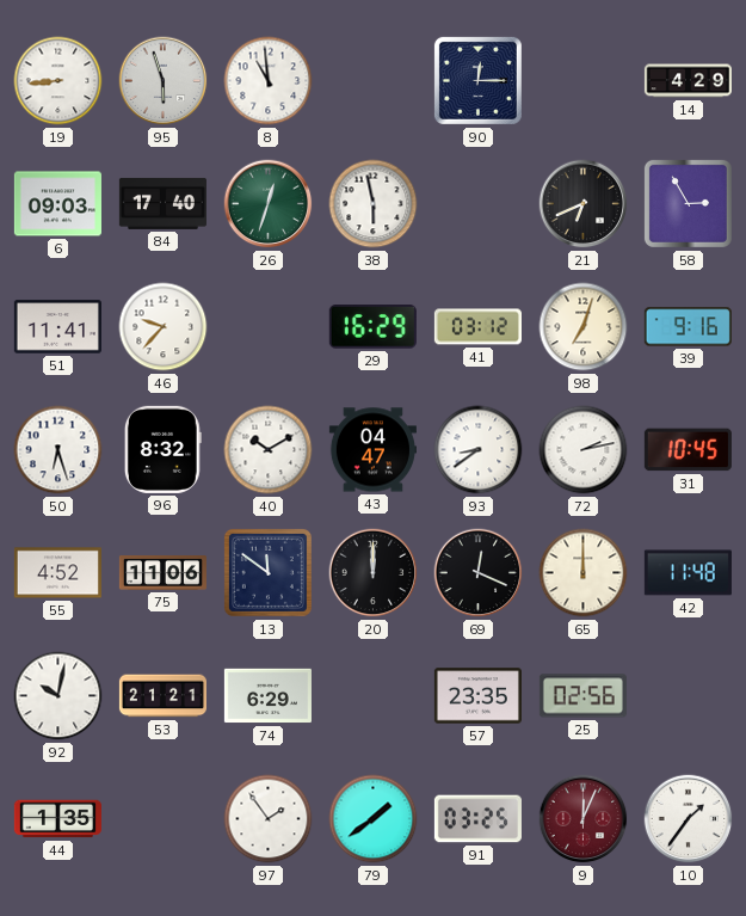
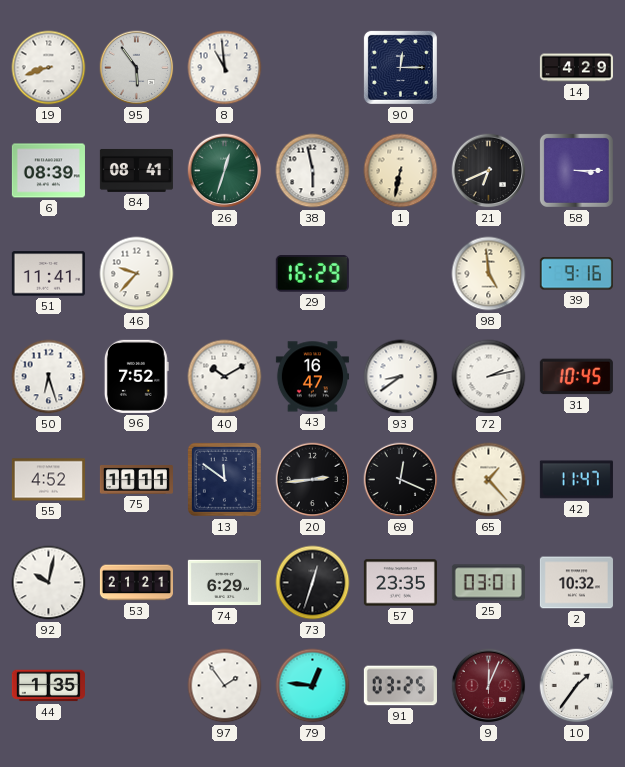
19: 8:44 -> 8:42 (49, 68)
95: 5:57 -> 5:54 (137, 68)
6: 09:03 -> 08:39 (48, 171)
84: 17:40 -> 08:41 (136, 170)
1: none -> 6:32 (401, 171)
58: 2:55 -> 3:15 (576, 170)
41: 03:12 -> none (477, 327)
98: 7:03 -> 4:59 (489, 274)
96: 8:32 -> 7:52 (136, 376)
43: 04:47 -> 16:47 (312, 377)
75: 11:06 -> 11:11 (136, 480)
20: 12:00 -> 2:44 (313, 480)
65: 12:00 -> 1:23 (489, 480)
42: 11:48 -> 11:47 (576, 480)
73: none -> 12:33 (313, 583)
25: 02:56 -> 03:01 (488, 583)
2: none -> 10:32 (576, 583)
79: 1:39 -> 12:46 (313, 686)
